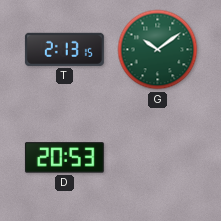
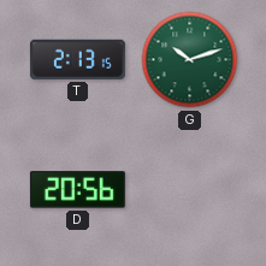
G: 10:09 -> 10:12 (190, 60)
D: 20:53 -> 20:56 (77, 190)
